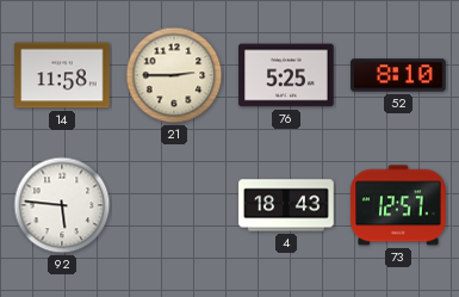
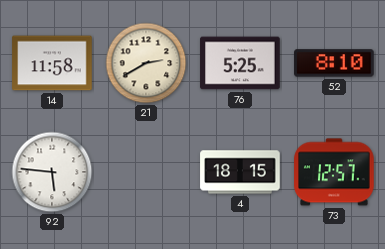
21: 2:45 -> 2:40 (146, 63)
4: 18:43 -> 18:15 (240, 172)
